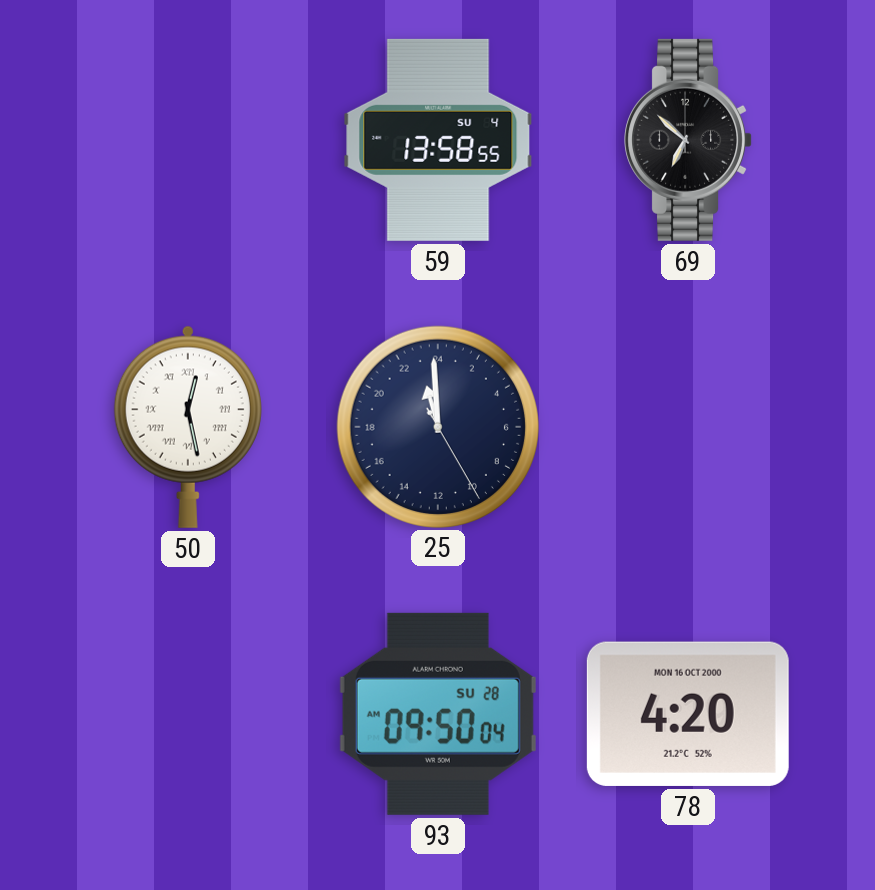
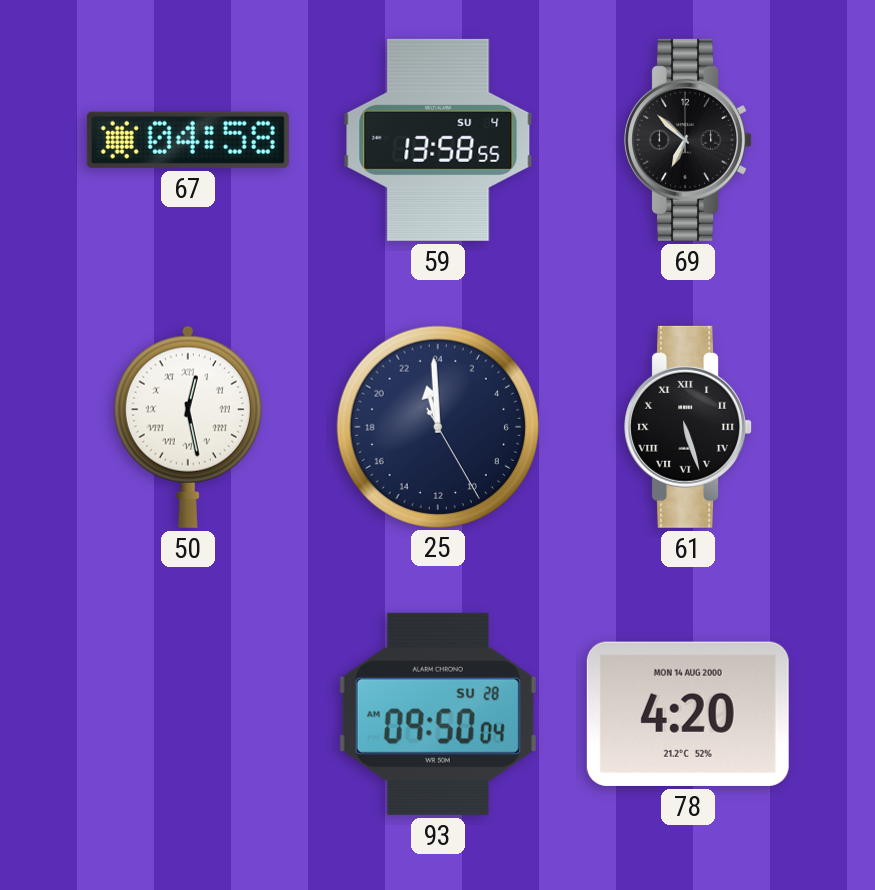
67: none -> 04:58 (188, 140)
61: none -> 5:27 (688, 427)
78 date: MON 16 OCT 2000 -> MON 14 AUG 2000 (688, 714)
